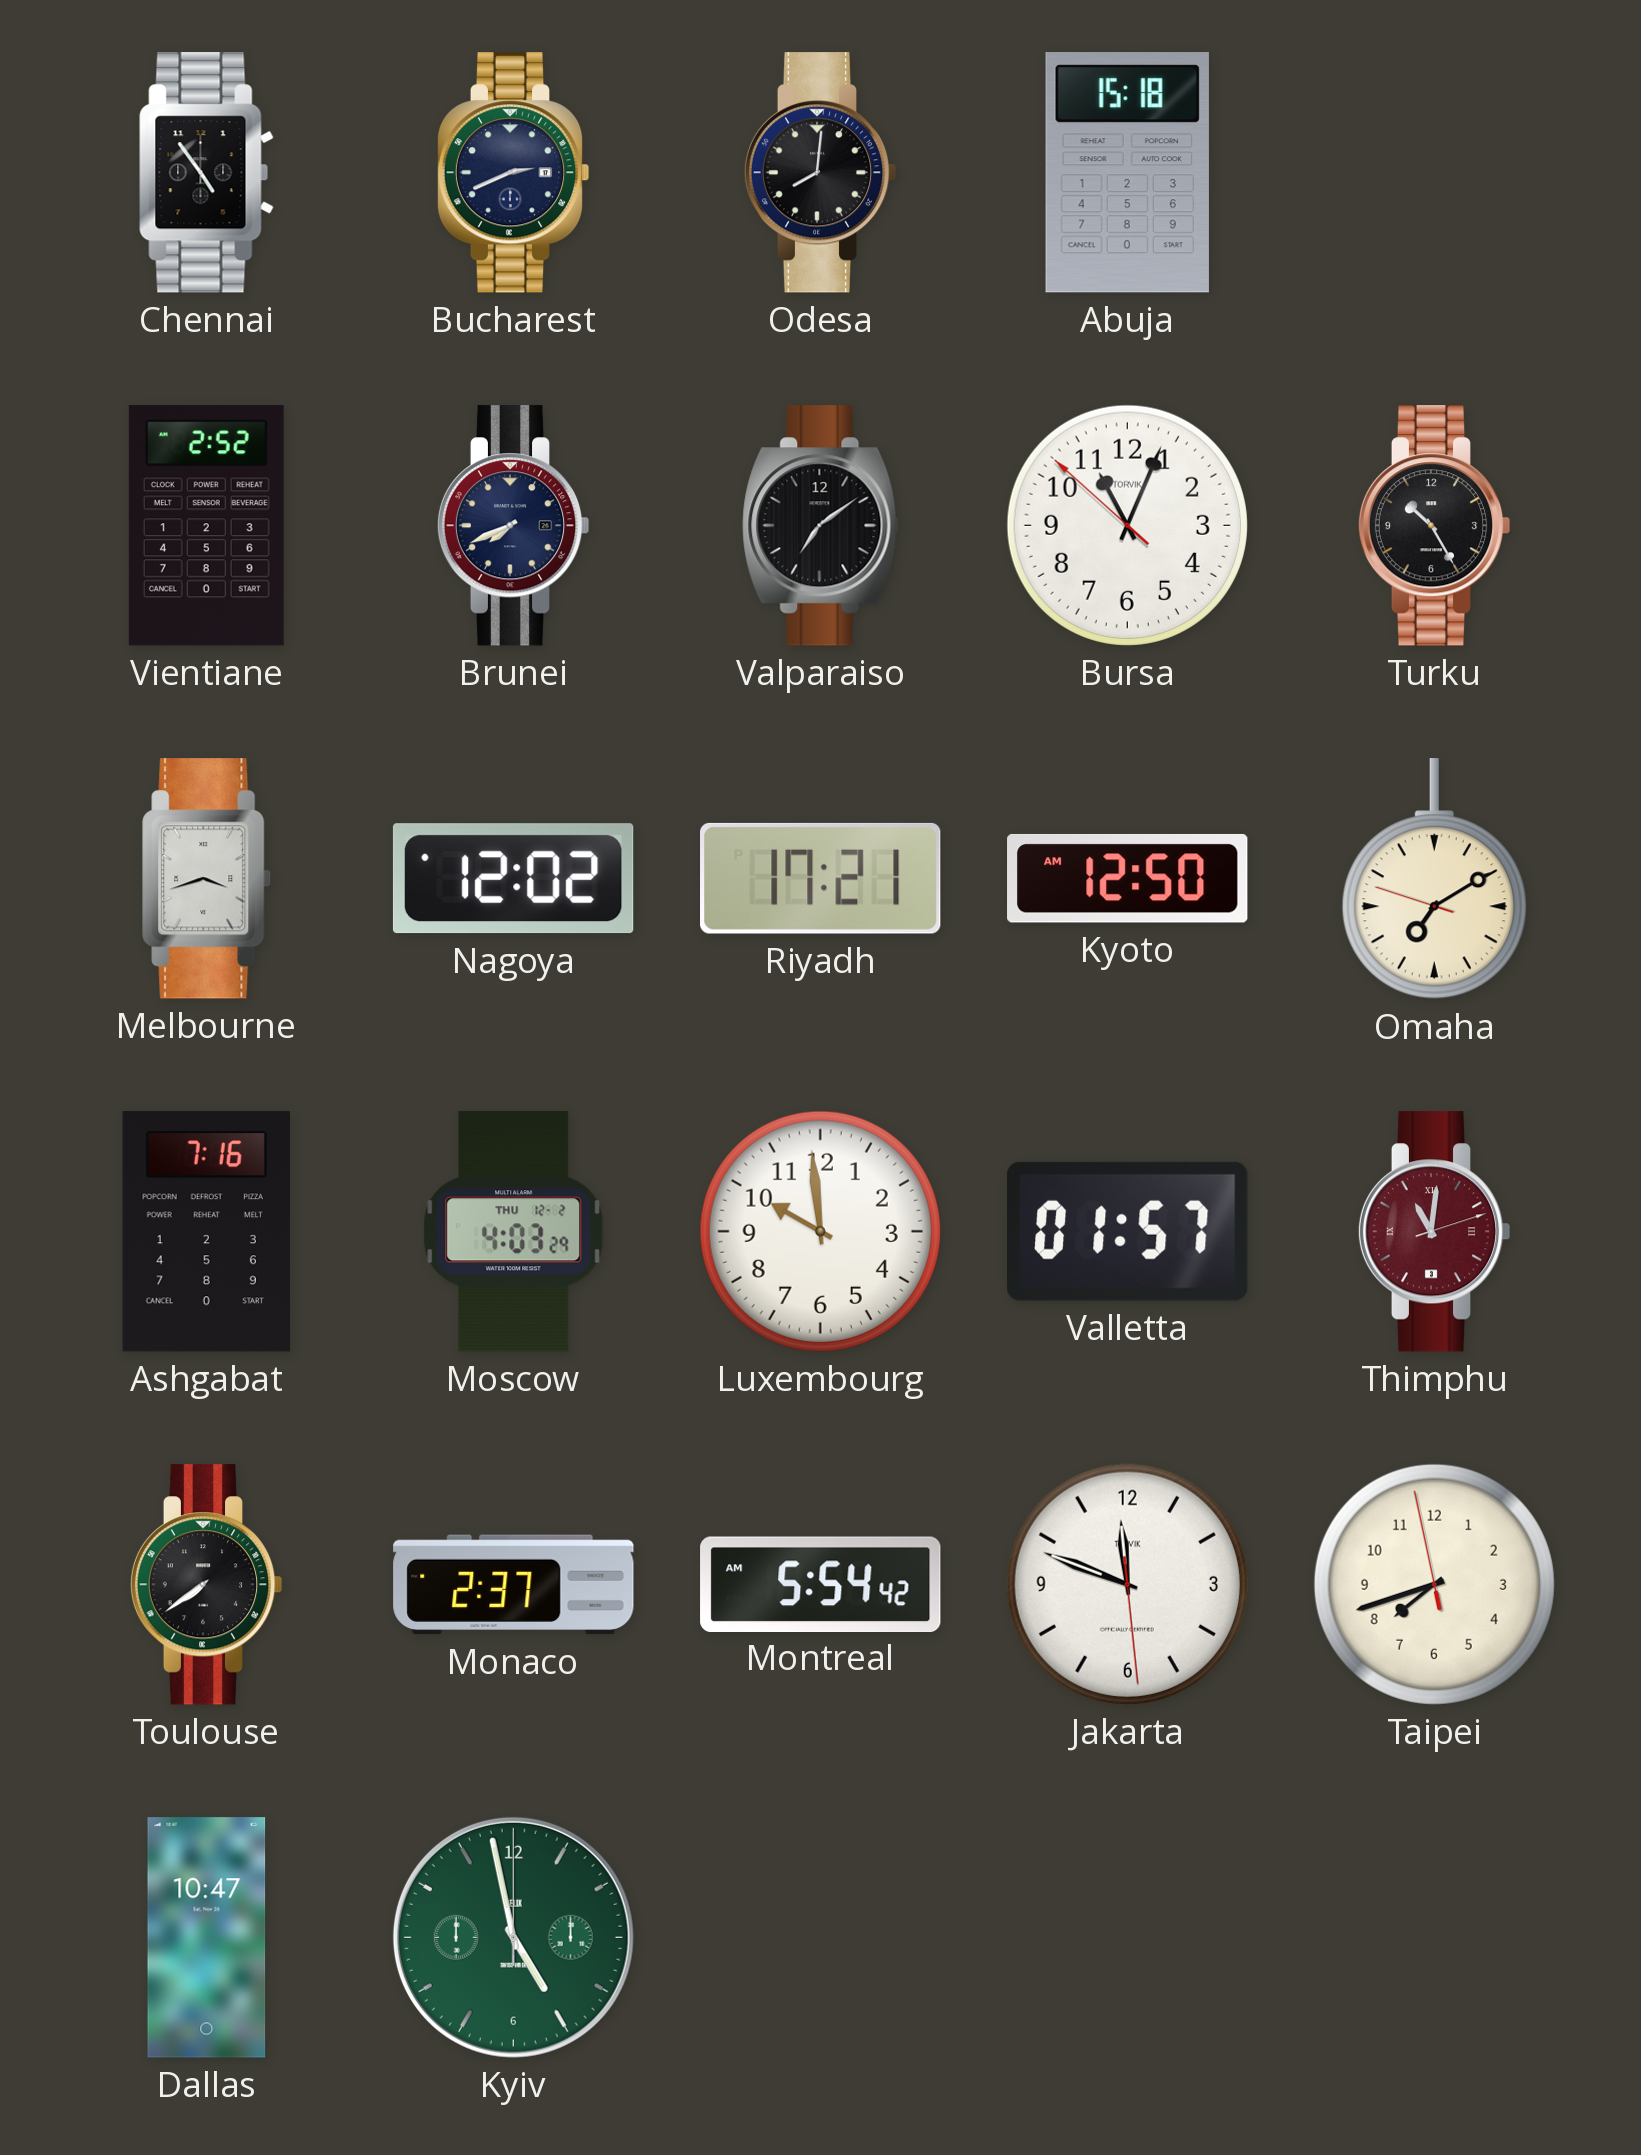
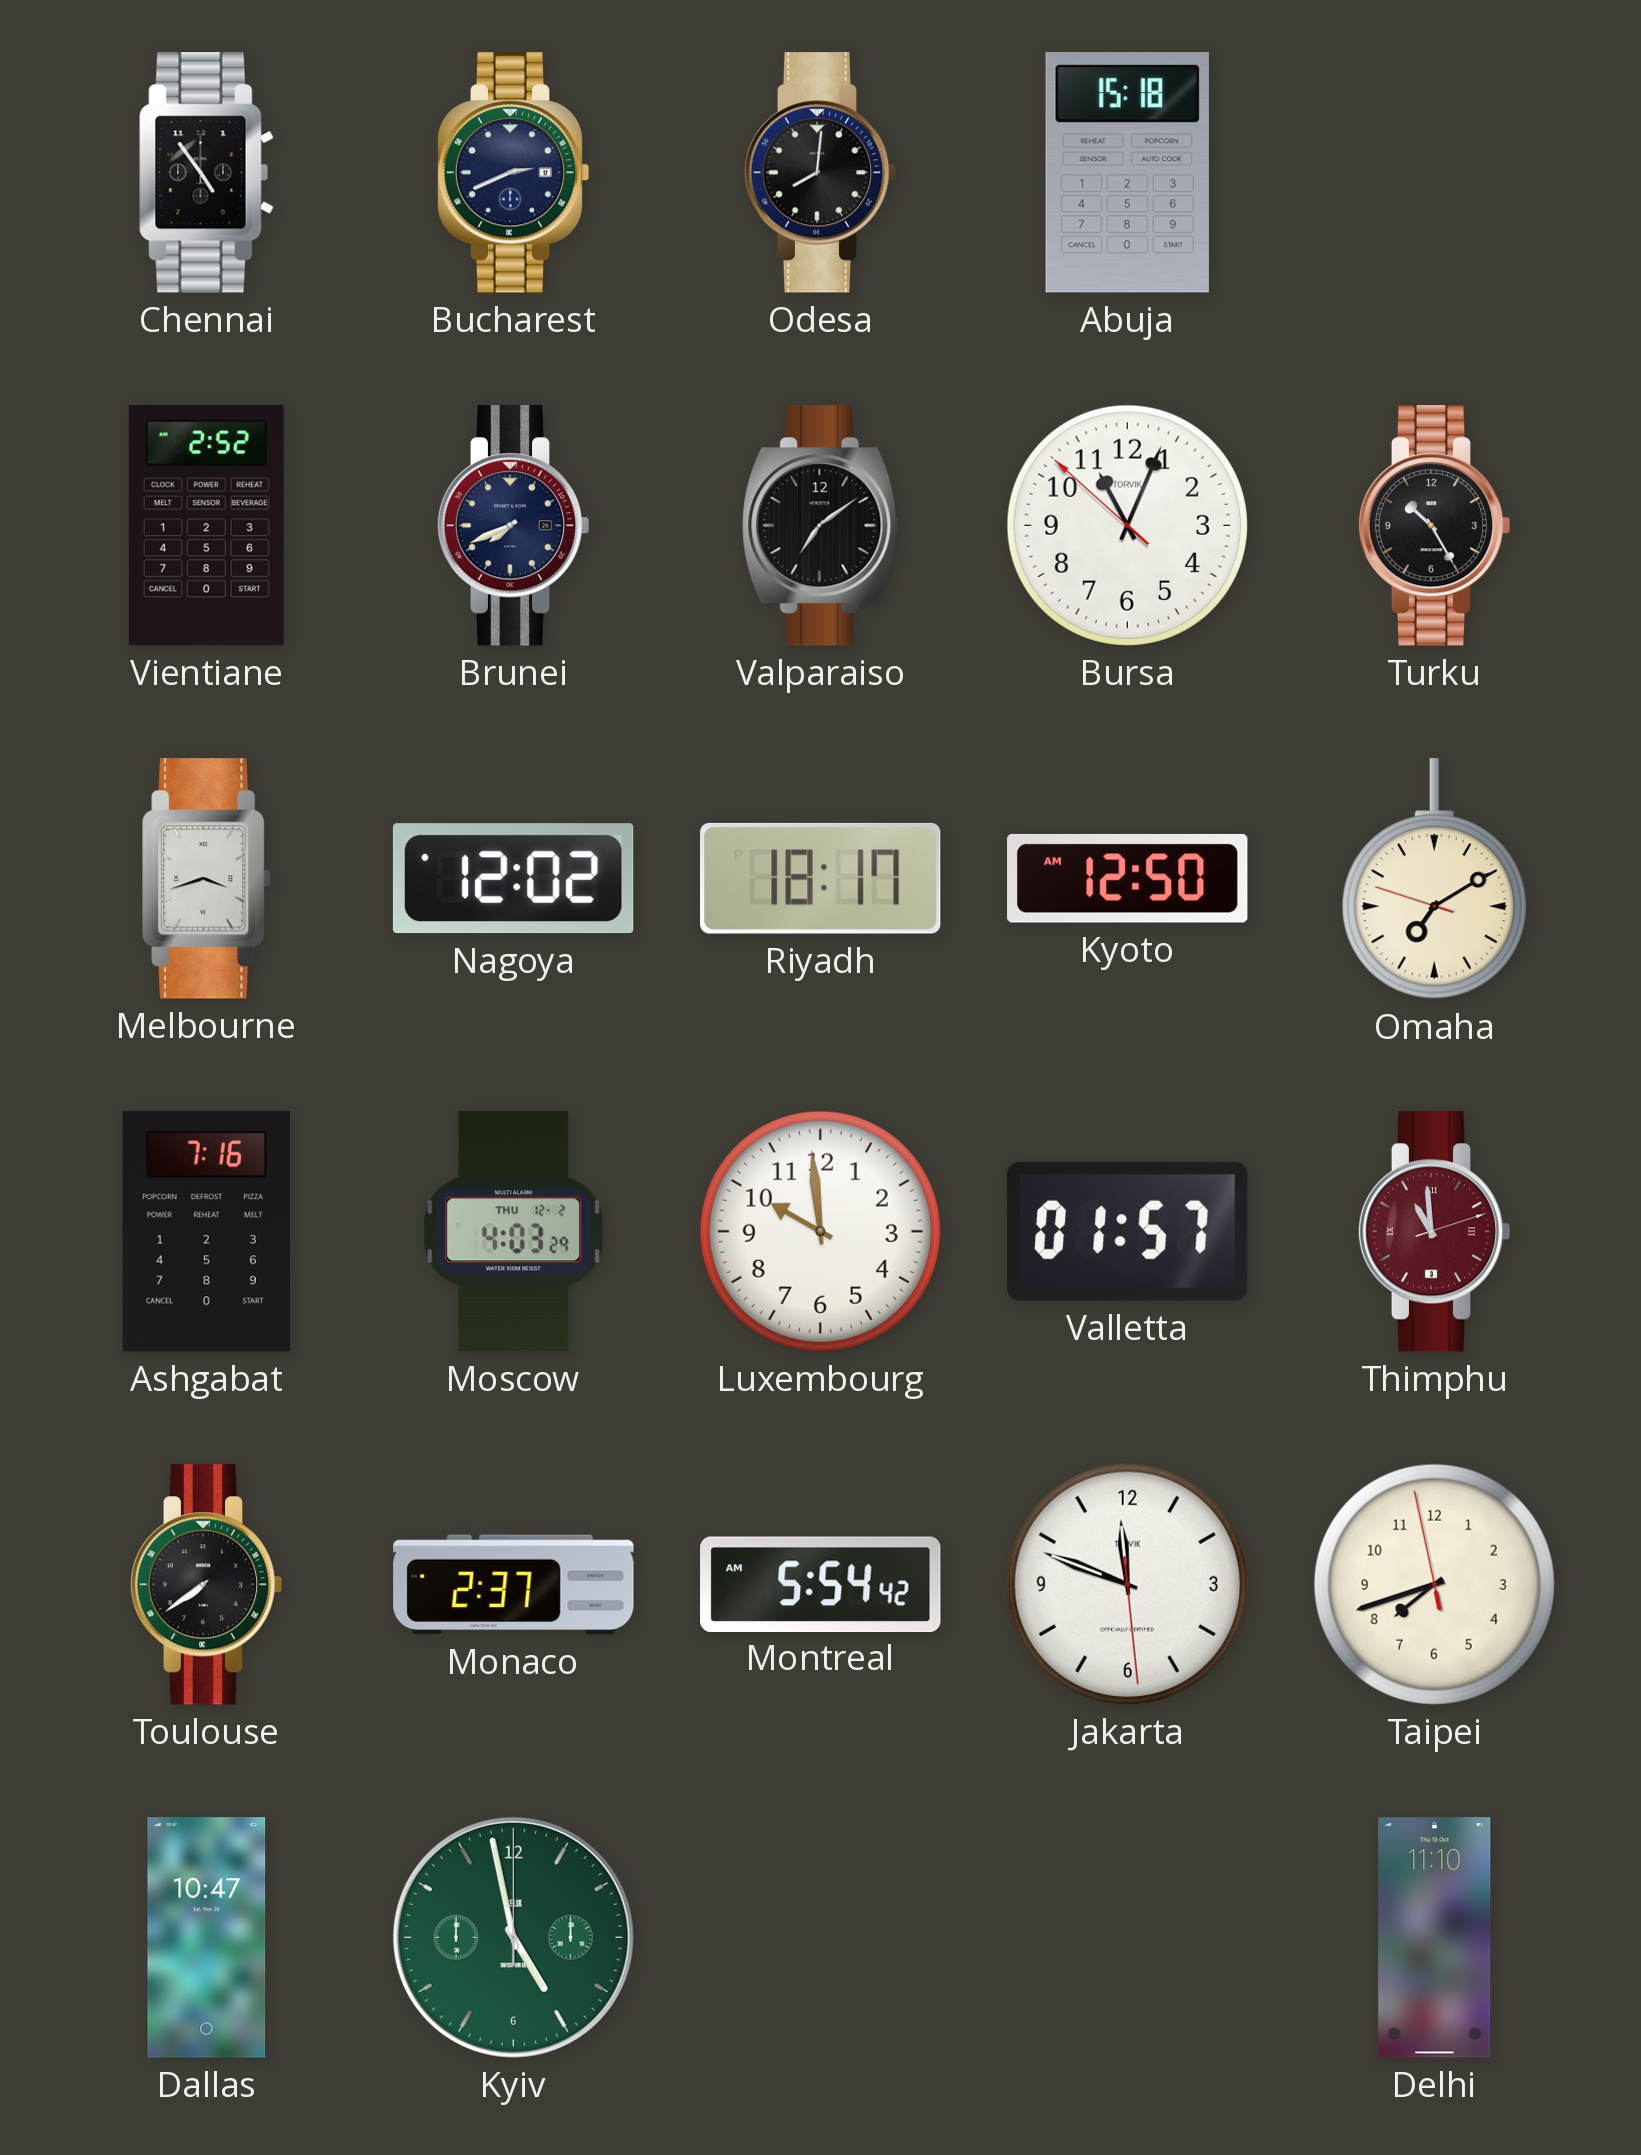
Riyadh: 17:21 -> 18:17 (821, 878)
Thimphu: 11:01 -> 10:59 (1434, 1232)
Delhi: none -> 11:10 (1435, 1938)
